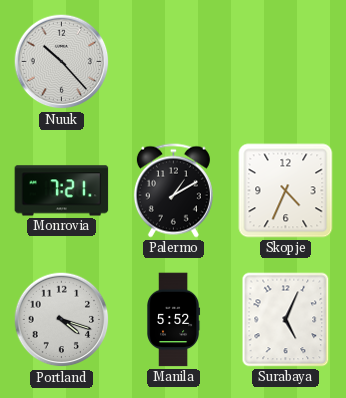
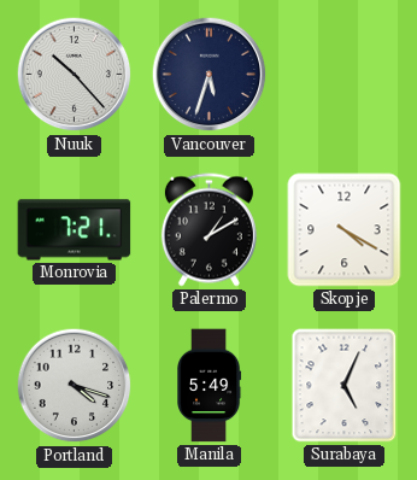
Vancouver: none -> 5:33 (210, 75)
Skopje: 4:34 -> 4:20 (345, 230)
Manila: 5:52 -> 5:49 (210, 386)
